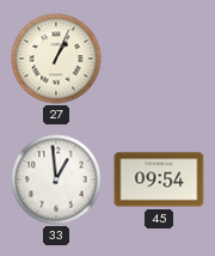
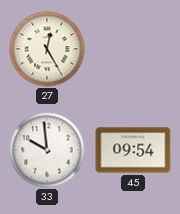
27: 1:04 -> 12:25 (47, 49)
33: 12:59 -> 9:59 (47, 150)
